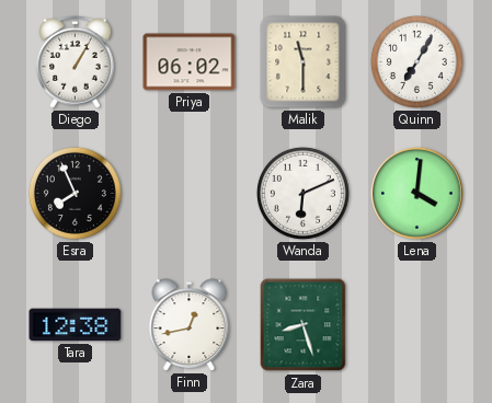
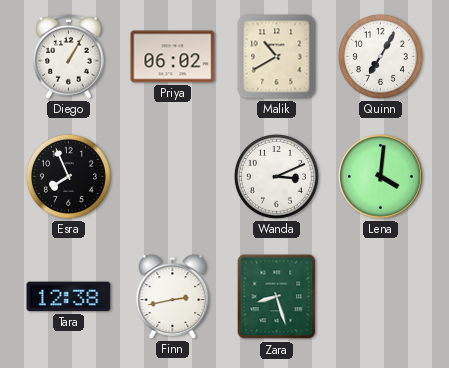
Malik: 11:30 -> 10:40 (277, 57)
Wanda: 6:11 -> 3:11 (276, 176)
Finn: 12:43 -> 2:43 (173, 297)
